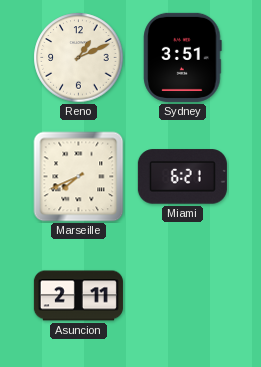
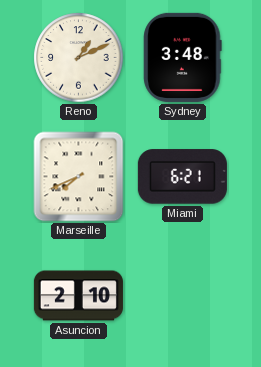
Sydney: 3:51 -> 3:48 (183, 57)
Asuncion: 2:11 -> 2:10 (78, 296)
